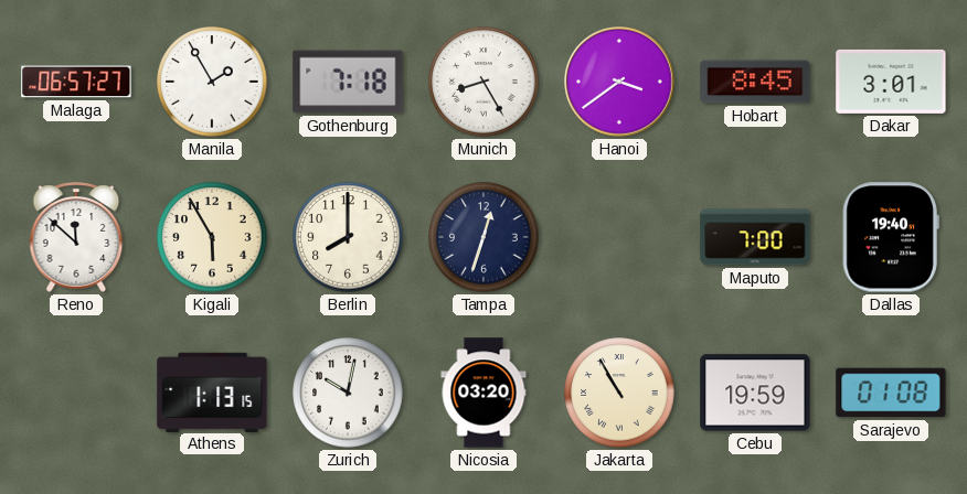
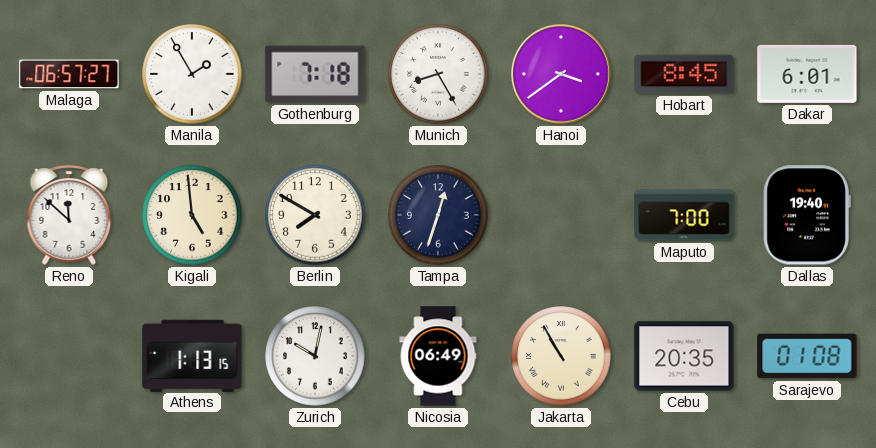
Dakar: 3:01 -> 6:01 (807, 74)
Kigali: 5:55 -> 4:59 (192, 215)
Berlin: 8:00 -> 7:50 (315, 215)
Nicosia: 03:20 -> 06:49 (438, 356)
Cebu: 19:59 -> 20:35 (684, 356)
